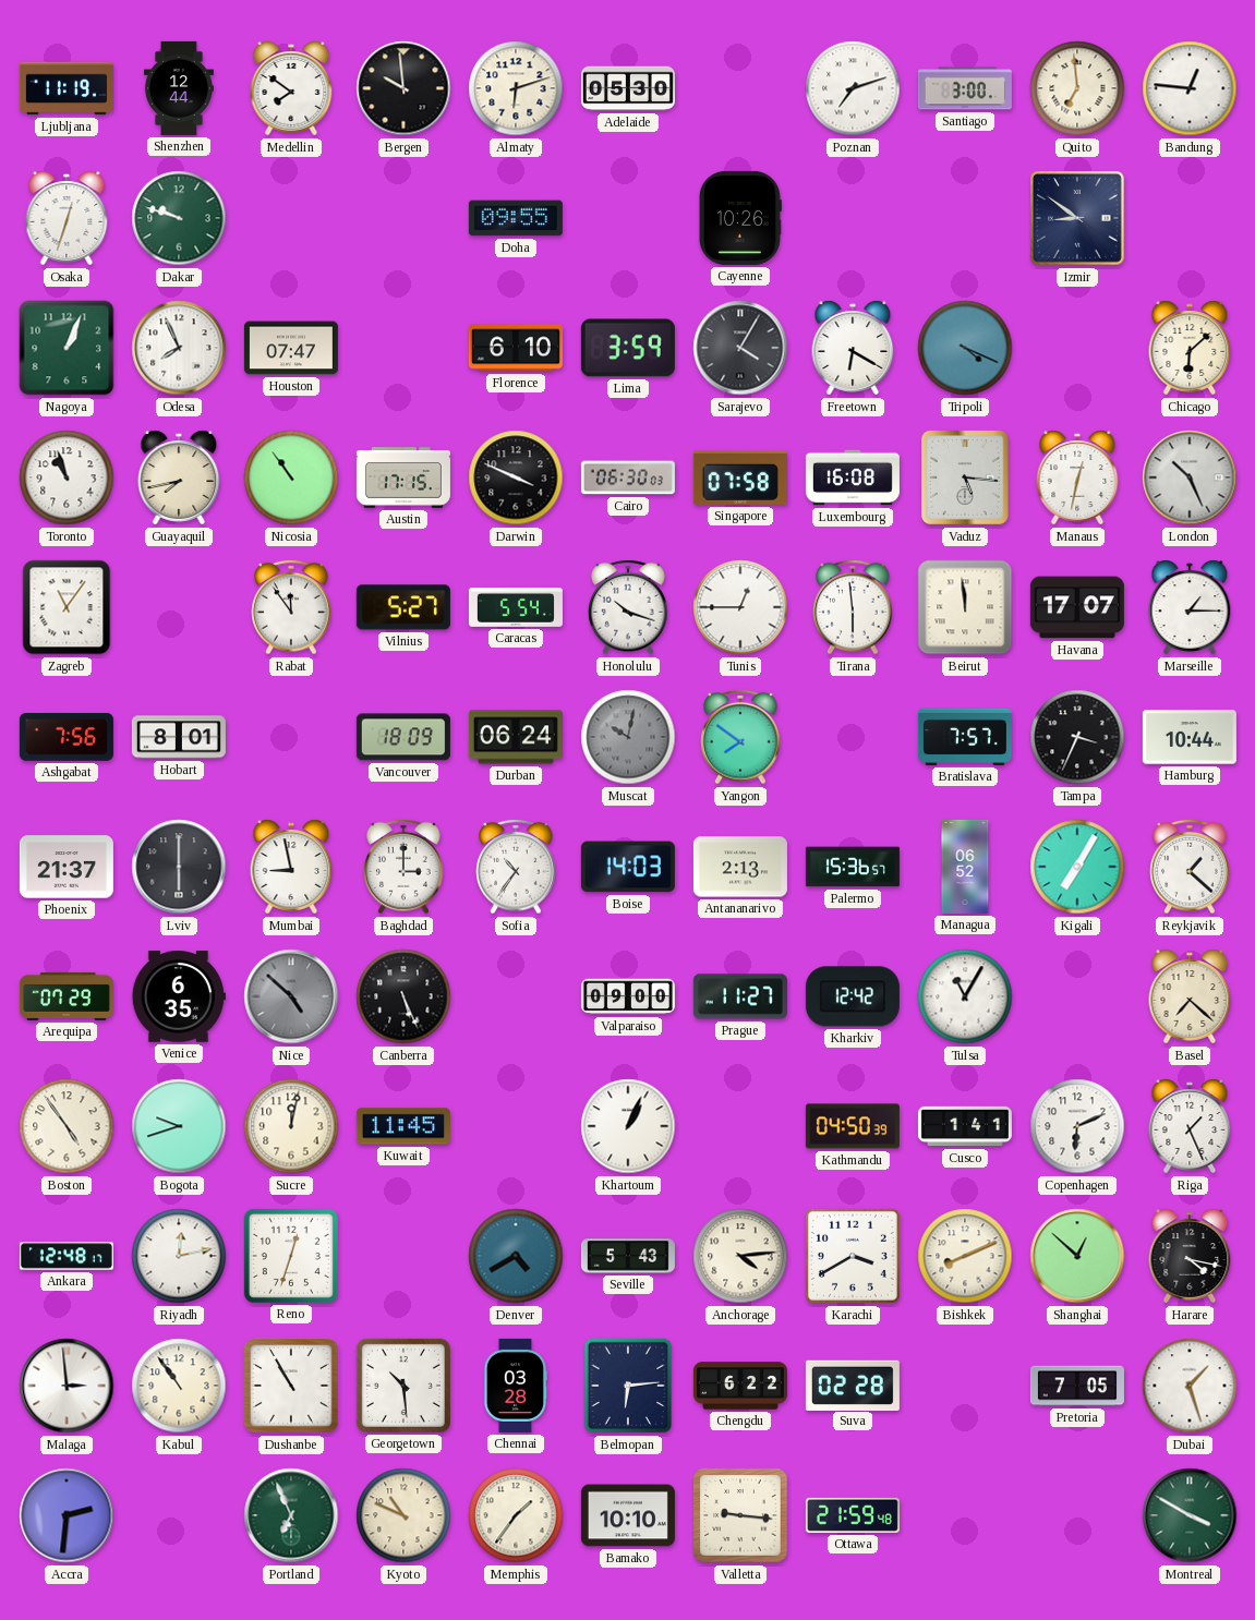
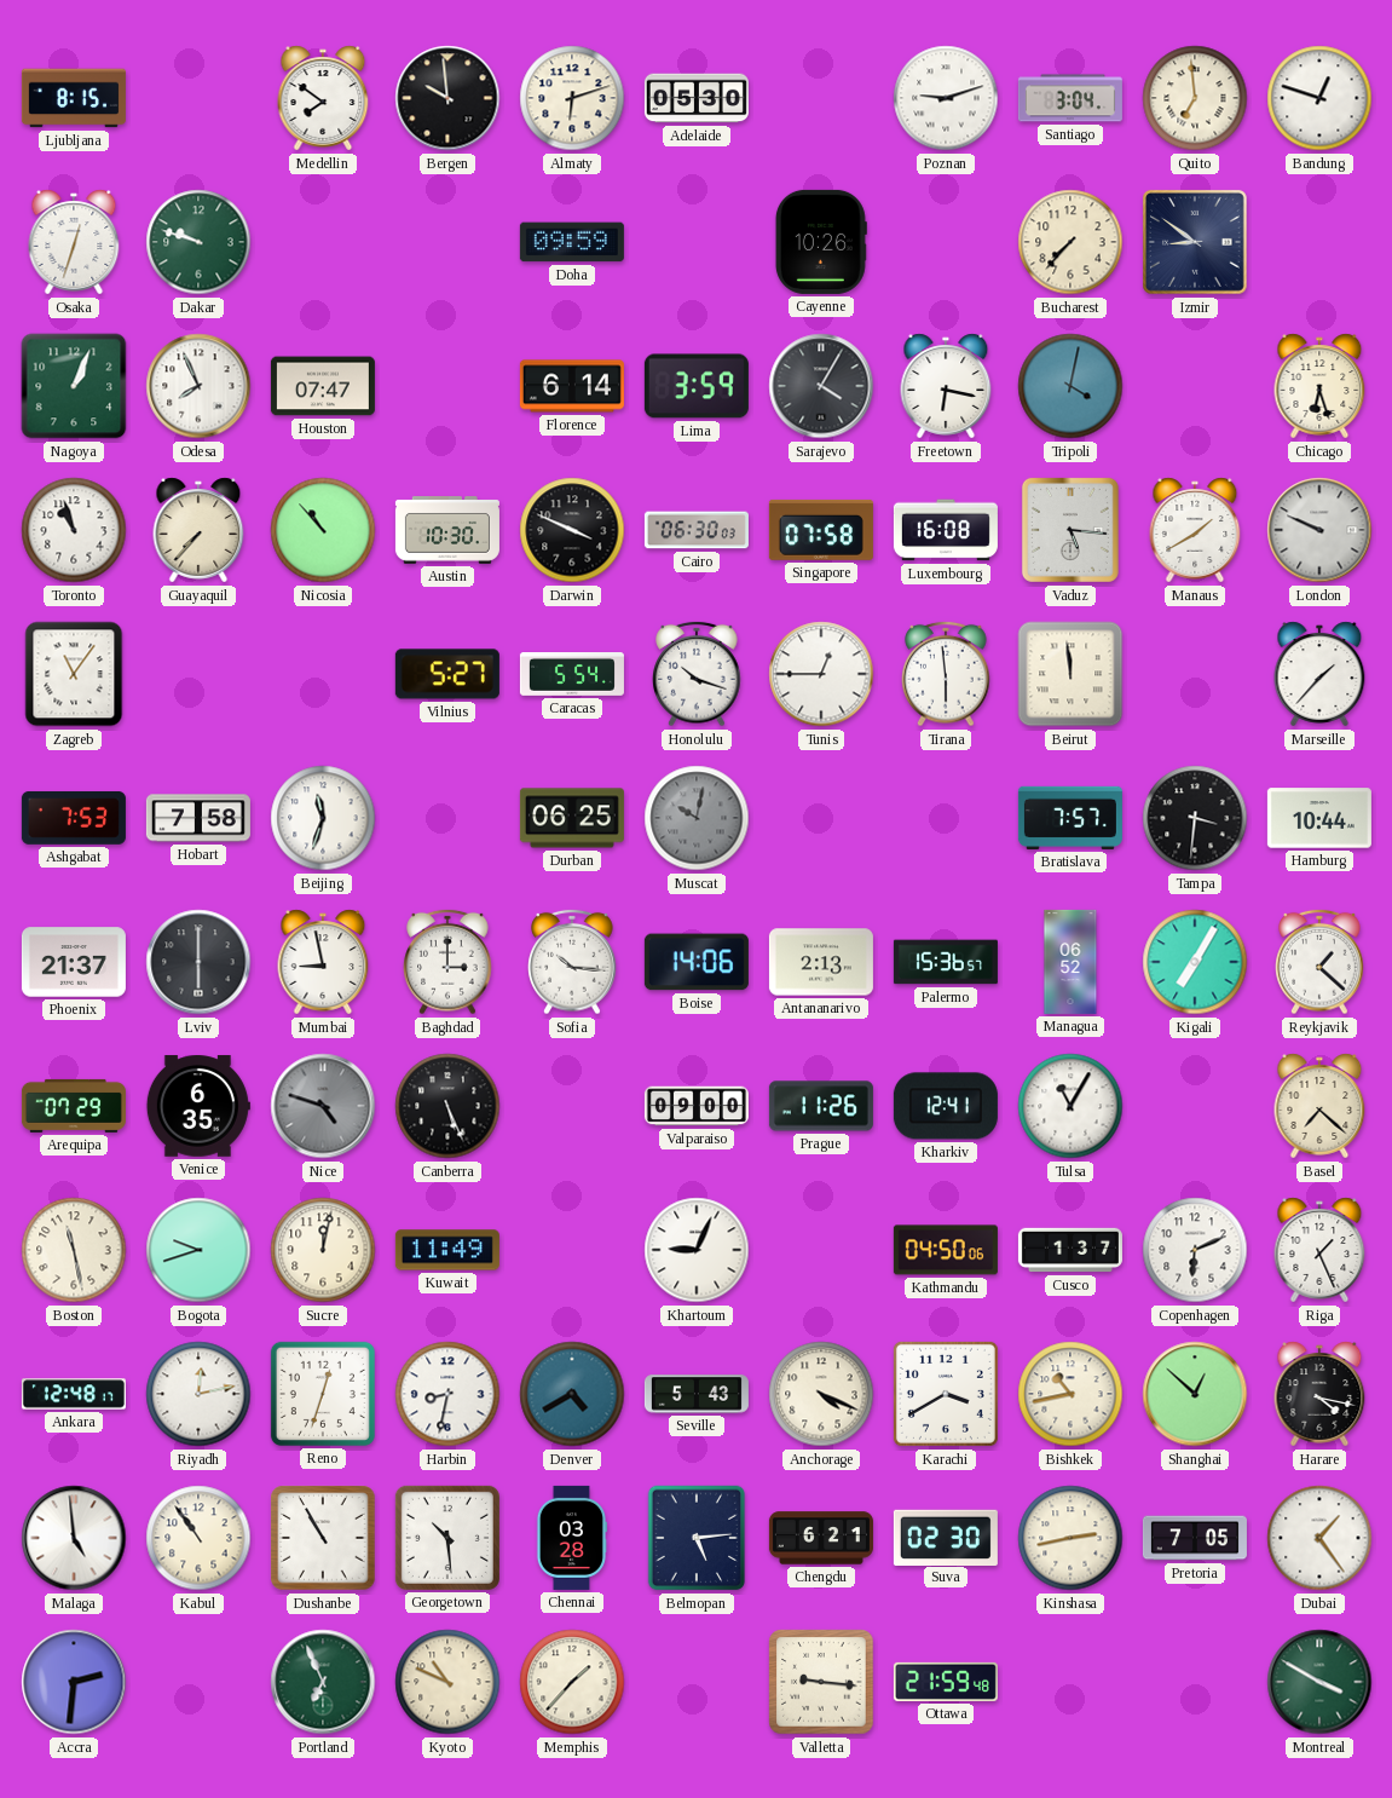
Ljubljana: 11:19 -> 8:15 (74, 98)
Shenzhen: 12:44 -> none (179, 88)
Poznan: 7:12 -> 9:12 (946, 98)
Santiago: 3:00 -> 3:04 (1070, 98)
Bandung: 12:46 -> 12:48 (1319, 98)
Doha: 09:55 -> 09:59 (572, 242)
Bucharest: none -> 7:37 (1070, 242)
Florence: 6:10 -> 6:14 (572, 386)
Freetown: 6:20 -> 6:17 (946, 386)
Tripoli: 4:19 -> 4:02 (1070, 386)
Chicago: 6:08 -> 6:27 (1319, 386)
Guayaquil: 7:43 -> 7:37 (198, 530)
Nicosia: 10:54 -> 10:53 (323, 530)
Austin: 17:15 -> 10:30 (447, 530)
Manaus: 12:32 -> 1:40 (1195, 530)
London: 10:26 -> 9:49 (1319, 530)
Rabat: 11:54 -> none (291, 607)
Havana: 17:07 -> none (1077, 607)
Marseille: 1:15 -> 1:37 (1319, 674)
Ashgabat: 7:56 -> 7:53 (74, 818)
Hobart: 8:01 -> 7:58 (198, 818)
Beijing: none -> 11:33 (323, 818)
Vancouver: 18:09 -> none (403, 737)
Durban: 06:24 -> 06:25 (572, 818)
Yangon: 7:51 -> none (740, 737)
Tampa: 3:34 -> 3:31 (1195, 818)
Sofia: 10:36 -> 10:16 (572, 962)
Boise: 14:03 -> 14:06 (697, 962)
Nice: 4:52 -> 4:48 (323, 1106)
Prague: 11:27 -> 11:26 (821, 1106)
Kharkiv: 12:42 -> 12:41 (946, 1106)
Boston: 4:54 -> 11:28 (74, 1250)
Kuwait: 11:45 -> 11:49 (447, 1250)
Khartoum: 1:04 -> 9:04 (697, 1250)
Kathmandu: 04:50:39 -> 04:50:06 (946, 1250)
Cusco: 1:41 -> 1:37 (1070, 1250)
Harbin: none -> 8:32 (447, 1394)
Anchorage: 4:14 -> 4:19 (821, 1394)
Bishkek: 8:11 -> 10:43 (1070, 1394)
Malaga: 2:59 -> 4:59 (74, 1538)
Belmopan: 6:14 -> 5:14 (697, 1538)
Chengdu: 6:22 -> 6:21 (821, 1538)
Suva: 02:28 -> 02:30 (946, 1537)
Kinshasa: none -> 2:43 (1070, 1538)
Dubai: 1:27 -> 1:24 (1319, 1538)
Memphis: 1:36 -> 1:37 (572, 1682)
Bamako: 10:10 -> none (628, 1515)
